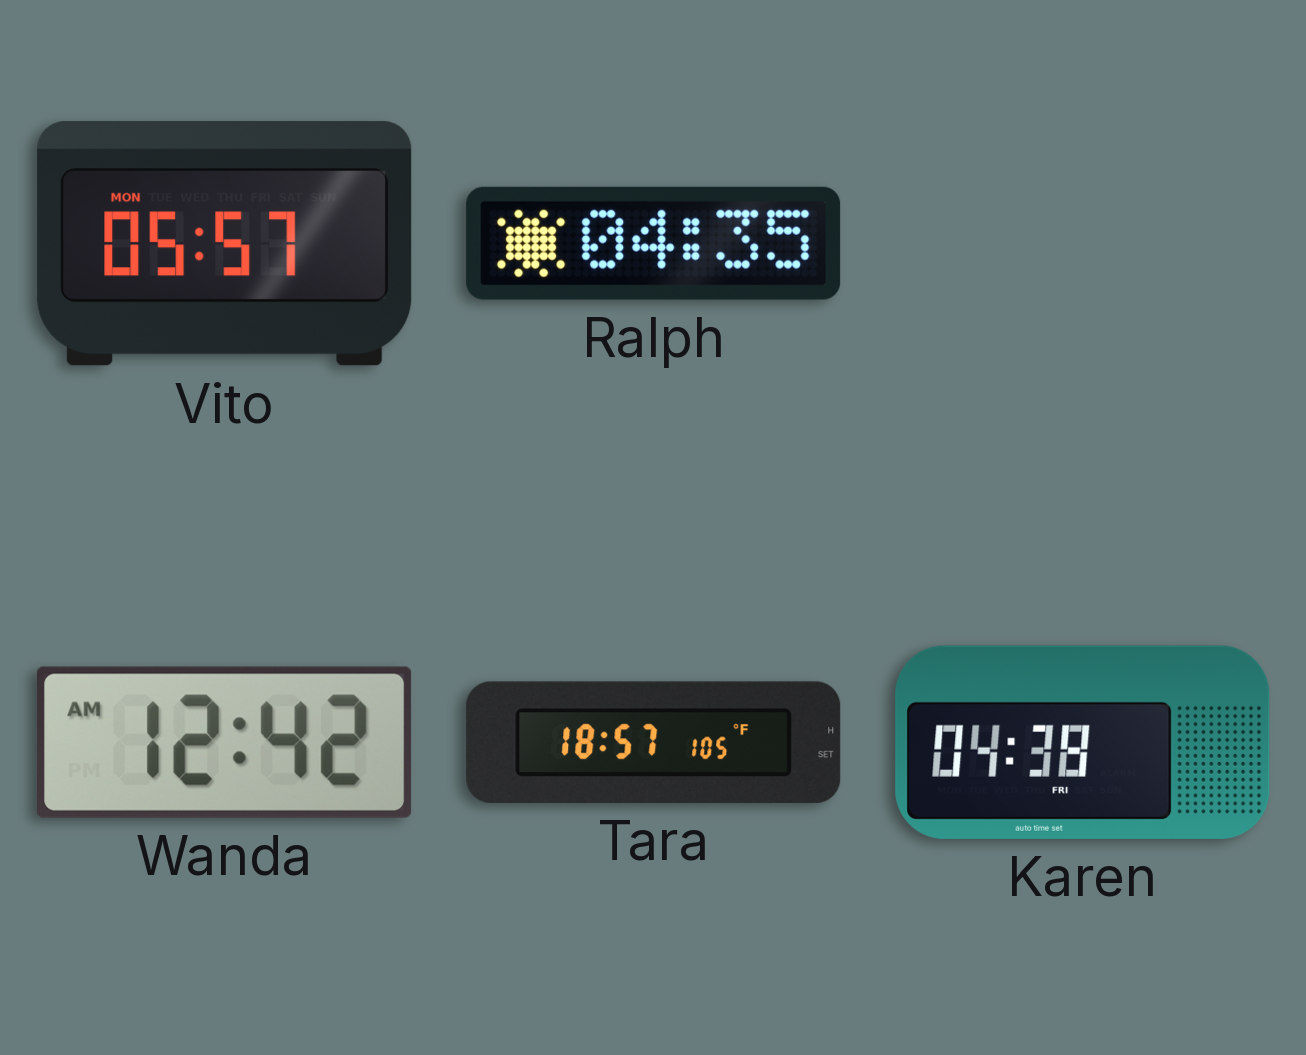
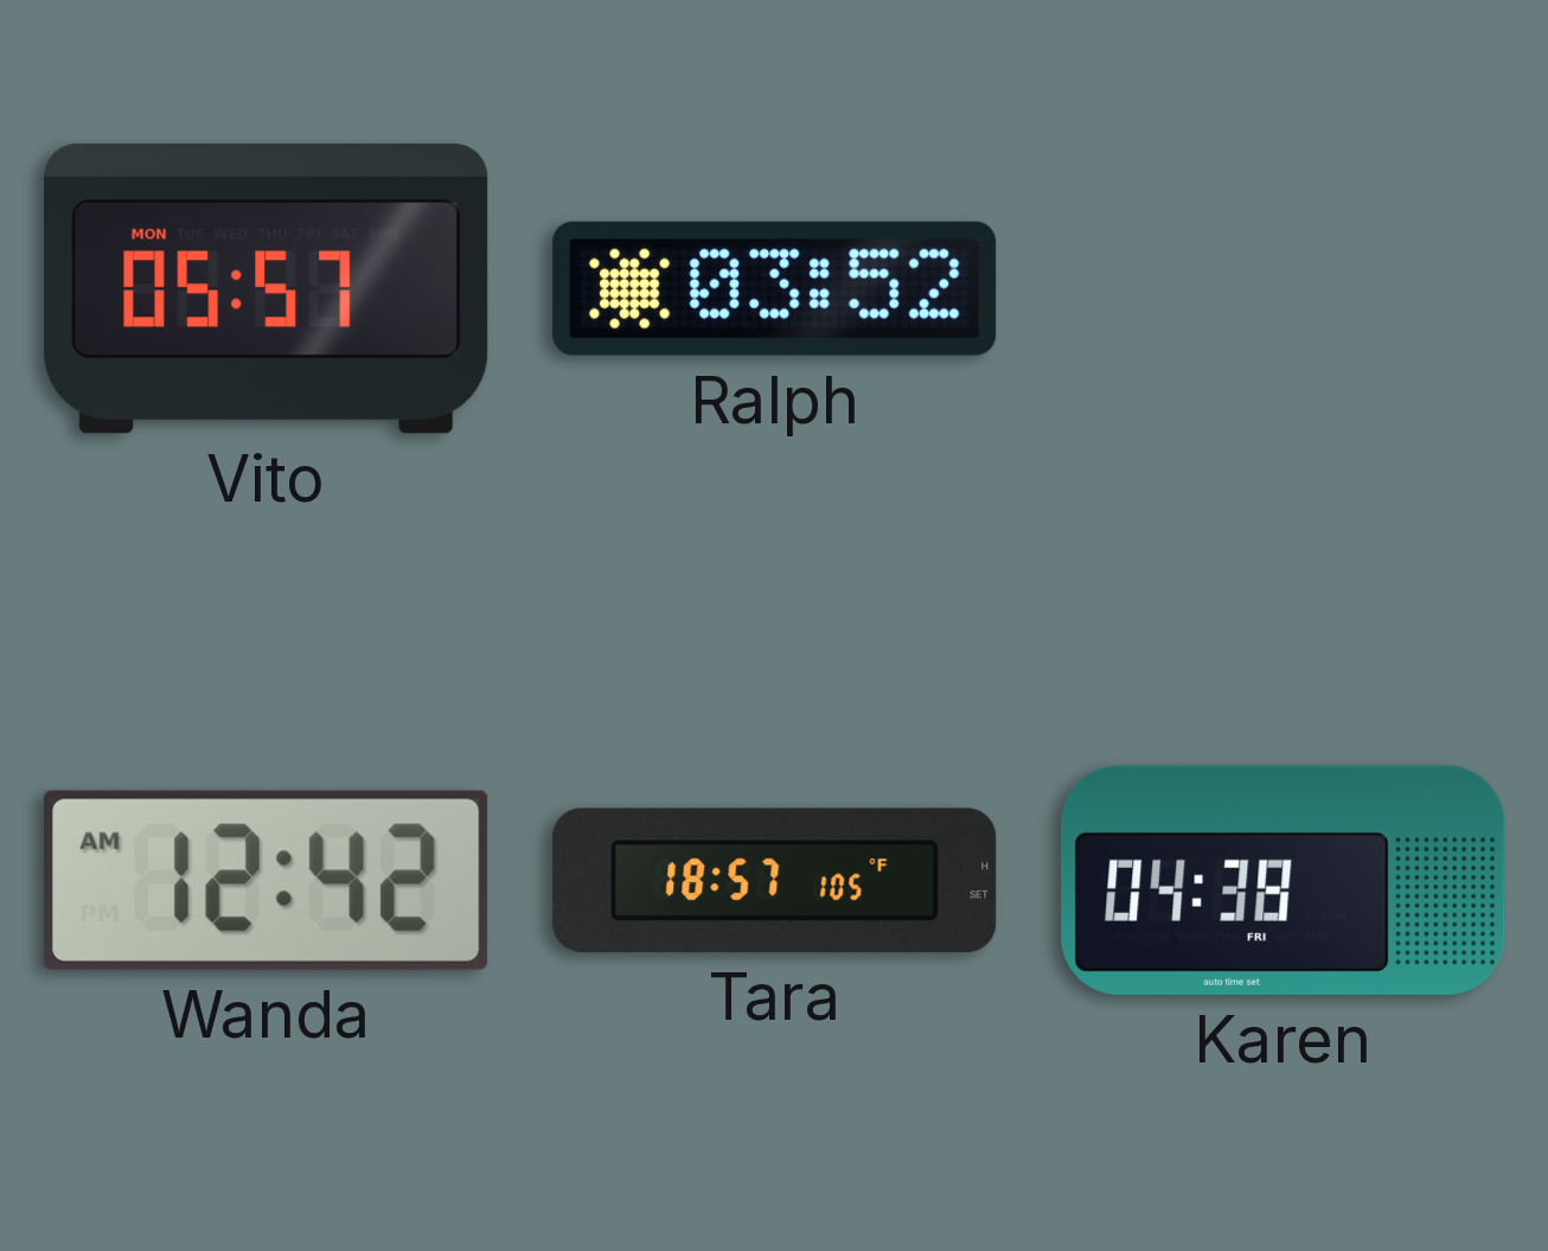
Ralph: 04:35 -> 03:52 (775, 288)
